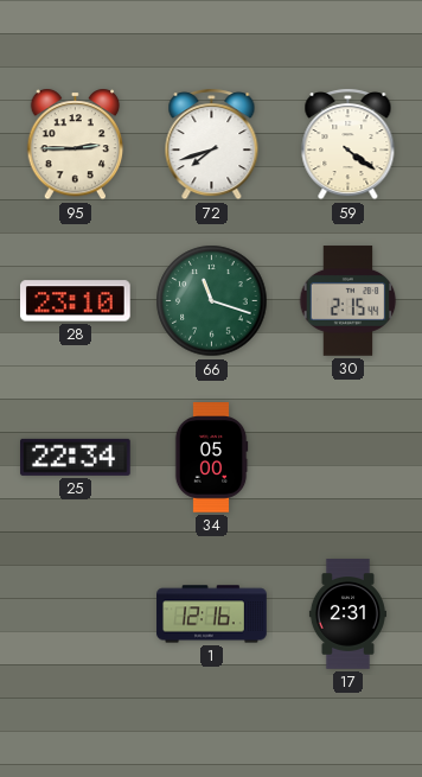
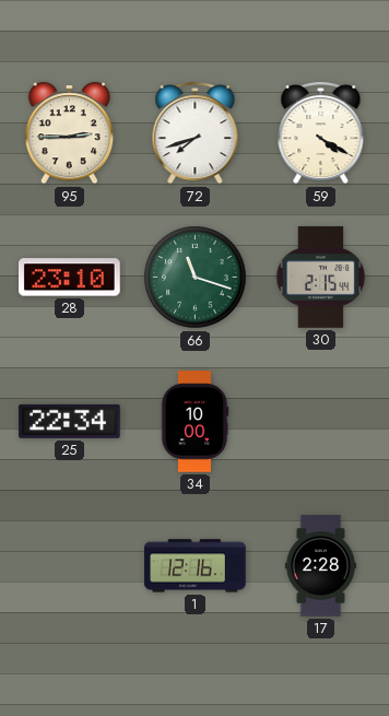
59: 4:21 -> 4:20 (321, 133)
34: 05:00 -> 10:00 (194, 422)
17: 2:31 -> 2:28 (320, 566)
